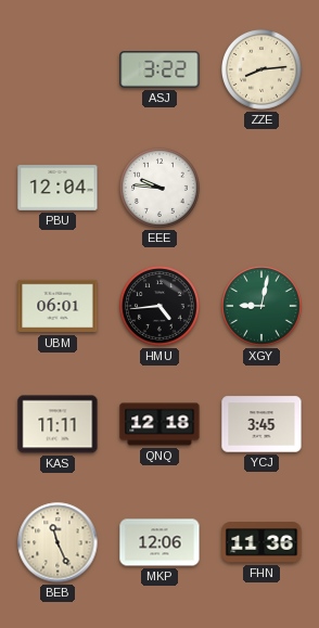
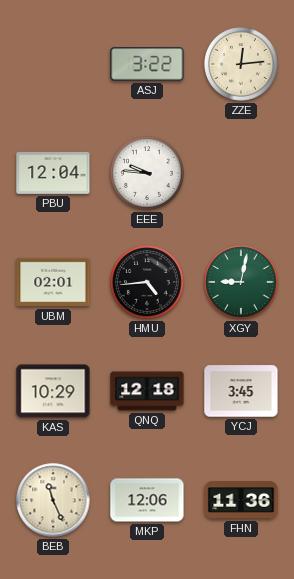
ZZE: 8:14 -> 12:14 (242, 65)
UBM: 06:01 -> 02:01 (53, 282)
KAS: 11:11 -> 10:29 (53, 391)
